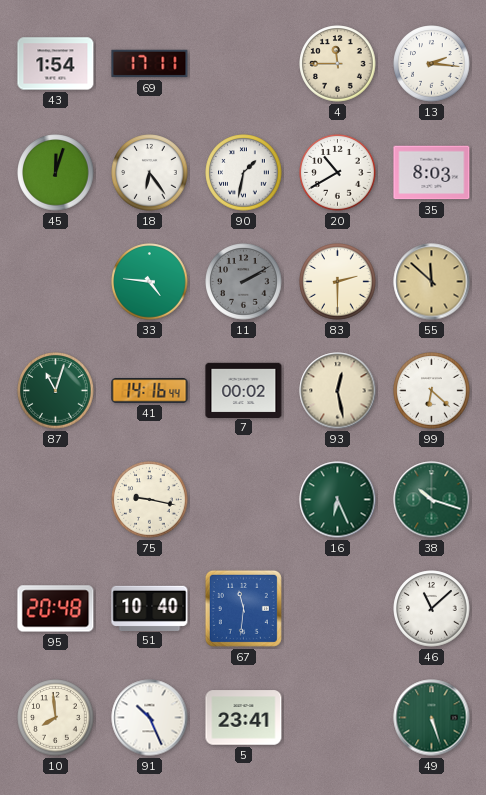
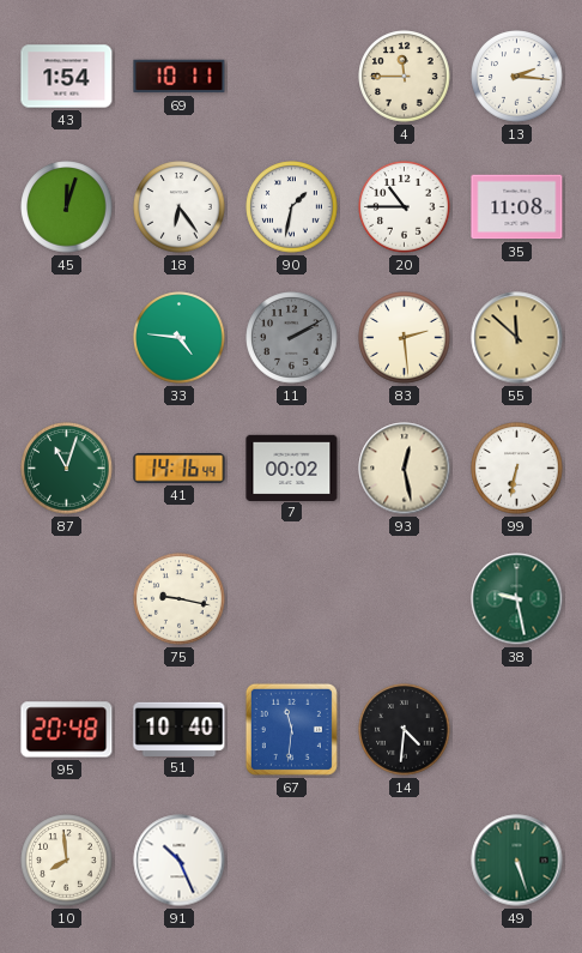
69: 17:11 -> 10:11 (180, 77)
20: 10:40 -> 10:45 (405, 207)
35: 8:03 -> 11:08 (517, 207)
83: 2:30 -> 2:29 (405, 338)
99: 6:22 -> 6:32 (517, 469)
16: 6:26 -> none (338, 500)
38: 10:18 -> 9:28 (517, 599)
14: none -> 4:31 (405, 730)
46: 11:08 -> none (432, 609)
5: 23:41 -> none (244, 718)
